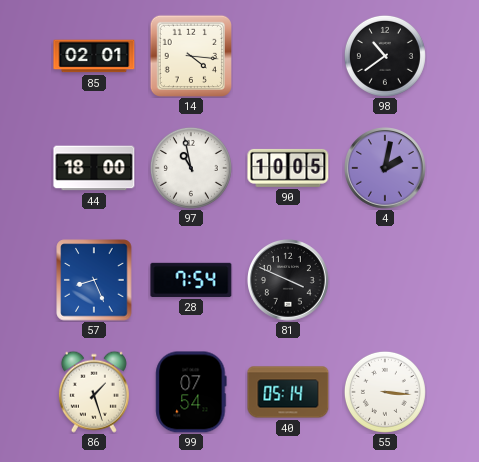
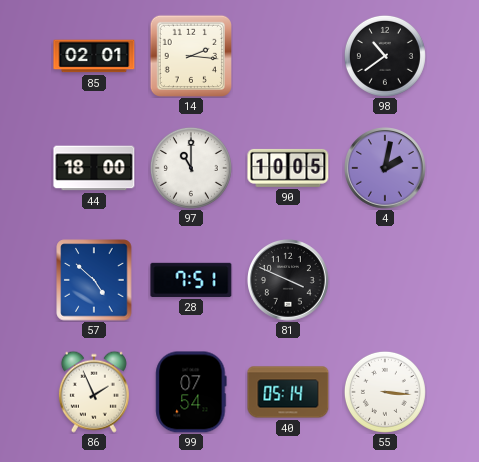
14: 4:16 -> 2:16 (190, 55)
97: 10:58 -> 11:00 (191, 168)
57: 8:26 -> 4:52 (94, 280)
28: 7:54 -> 7:51 (191, 280)
86: 1:27 -> 1:56 (94, 392)
